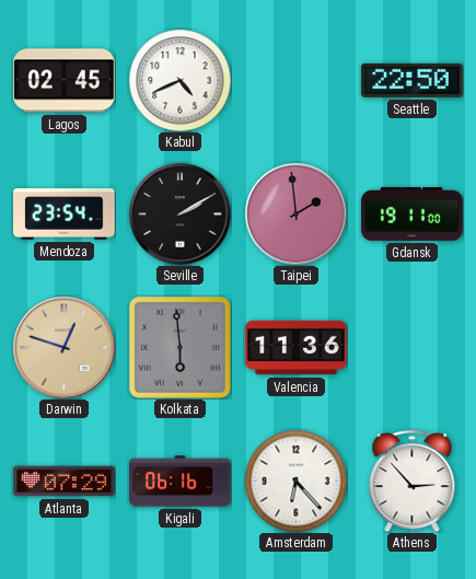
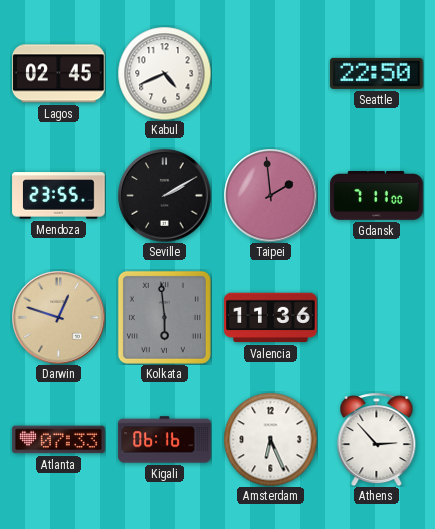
Mendoza: 23:54 -> 23:55 (59, 196)
Gdansk: 19:11 -> 7:11 (377, 196)
Atlanta: 07:29 -> 07:33 (59, 440)
Amsterdam: 6:23 -> 6:26 (270, 439)
